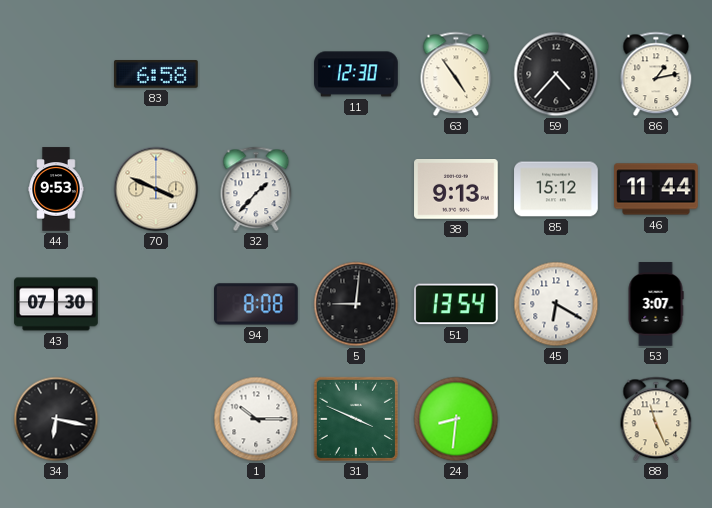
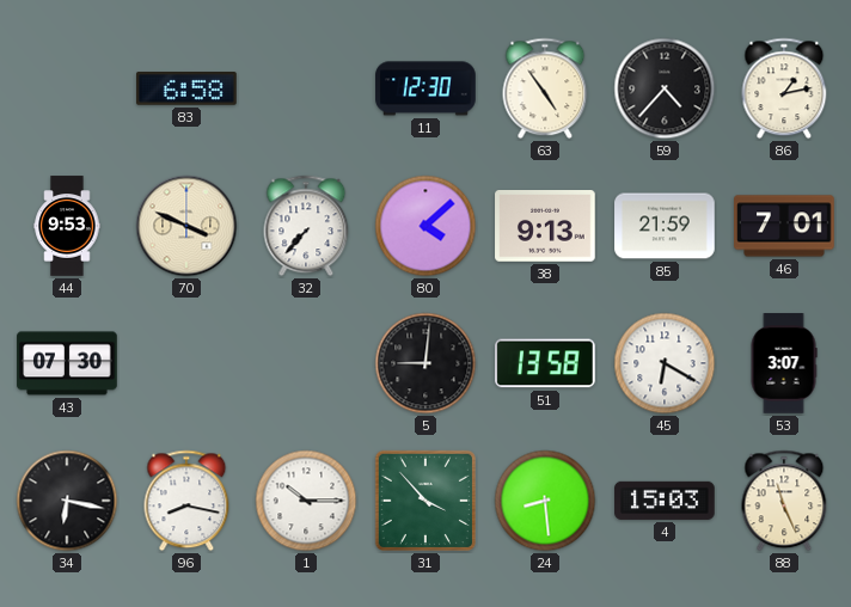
32: 1:37 -> 7:37 (306, 226)
80: none -> 4:08 (425, 226)
85: 15:12 -> 21:59 (665, 226)
46: 11:44 -> 7:01 (784, 226)
94: 8:08 -> none (257, 304)
51: 13:54 -> 13:58 (546, 363)
96: none -> 8:17 (186, 501)
31: 3:49 -> 3:53 (425, 501)
24: 8:31 -> 8:29 (545, 501)
4: none -> 15:03 (665, 501)
